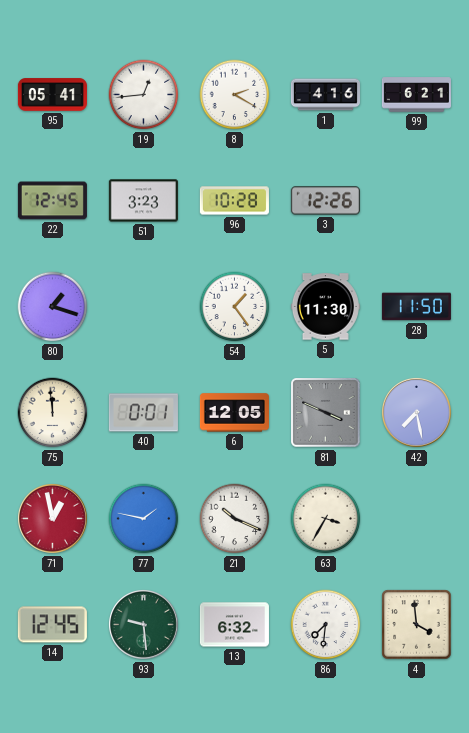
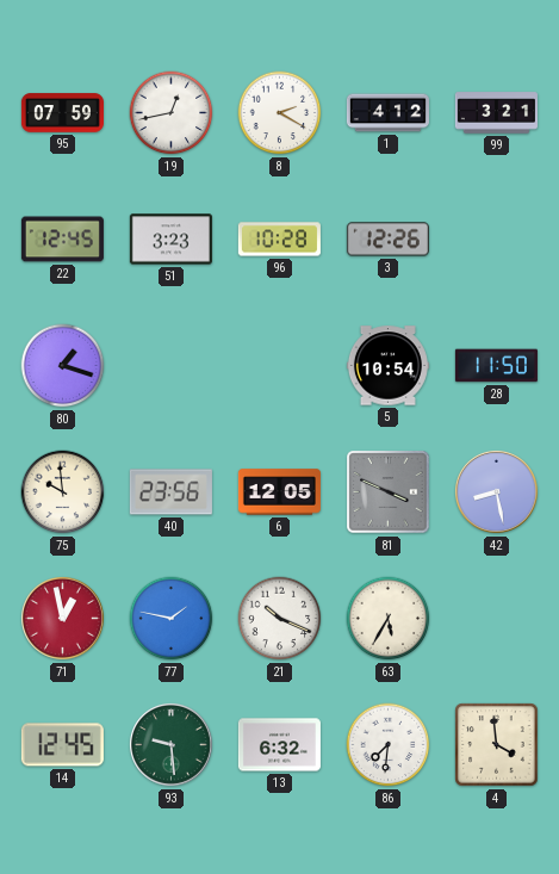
95: 05:41 -> 07:59 (62, 113)
19: 12:44 -> 12:43 (172, 113)
1: 4:16 -> 4:12 (387, 113)
99: 6:21 -> 3:21 (496, 113)
54: 1:24 -> none (235, 307)
5: 11:30 -> 10:54 (387, 366)
75: 11:59 -> 9:59 (63, 492)
40: 0:01 -> 23:56 (170, 492)
42: 7:28 -> 8:28 (496, 491)
63: 3:35 -> 5:35 (389, 619)
